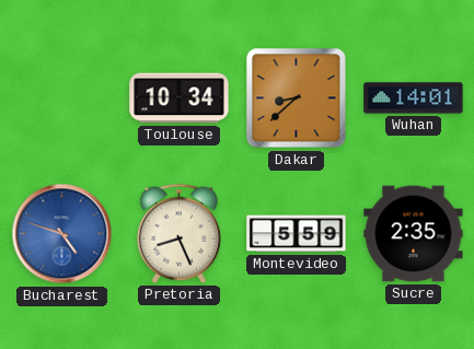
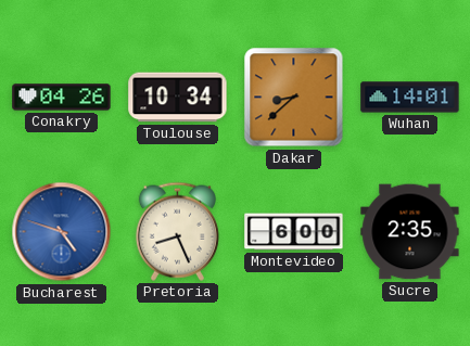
Conakry: none -> 04:26 (62, 98)
Montevideo: 5:59 -> 6:00 (294, 232)
